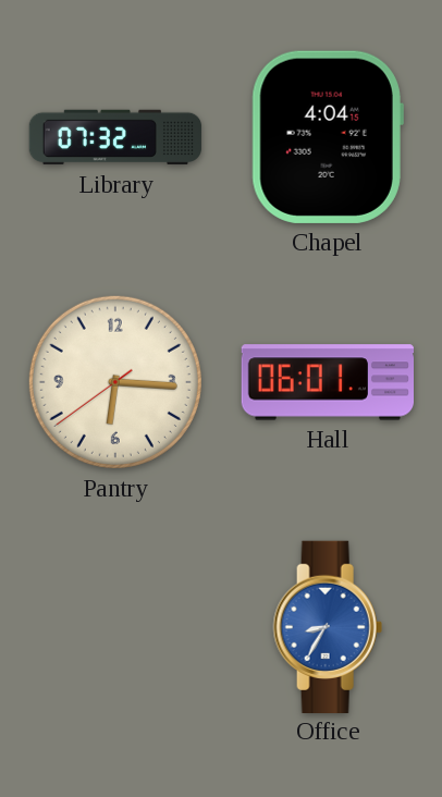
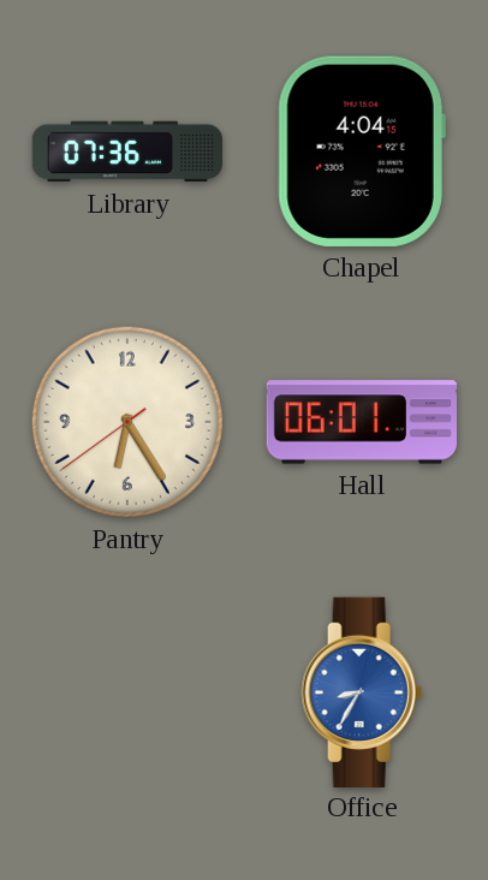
Library: 07:32 -> 07:36 (127, 151)
Pantry: 6:15 -> 6:24 (127, 422)
